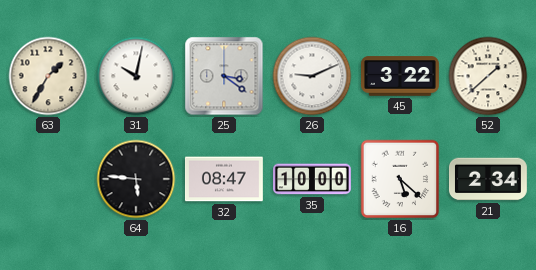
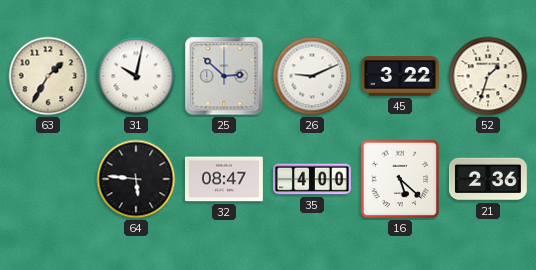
25: 3:21 -> 2:52 (224, 76)
52: 1:38 -> 1:33 (488, 76)
35: 10:00 -> 4:00 (313, 179)
21: 2:34 -> 2:36 (488, 179)
